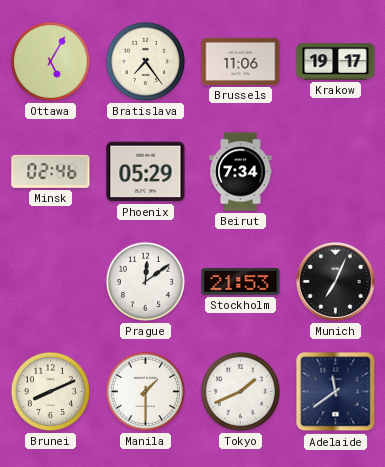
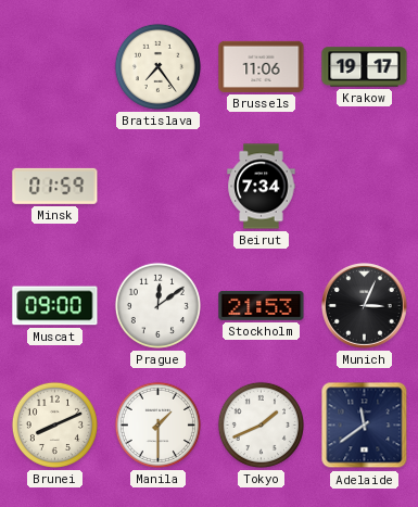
Ottawa: 5:05 -> none (50, 61)
Minsk: 02:46 -> 01:59 (55, 186)
Phoenix: 05:29 -> none (146, 172)
Muscat: none -> 09:00 (55, 306)
Munich: 7:04 -> 3:04 (365, 306)
